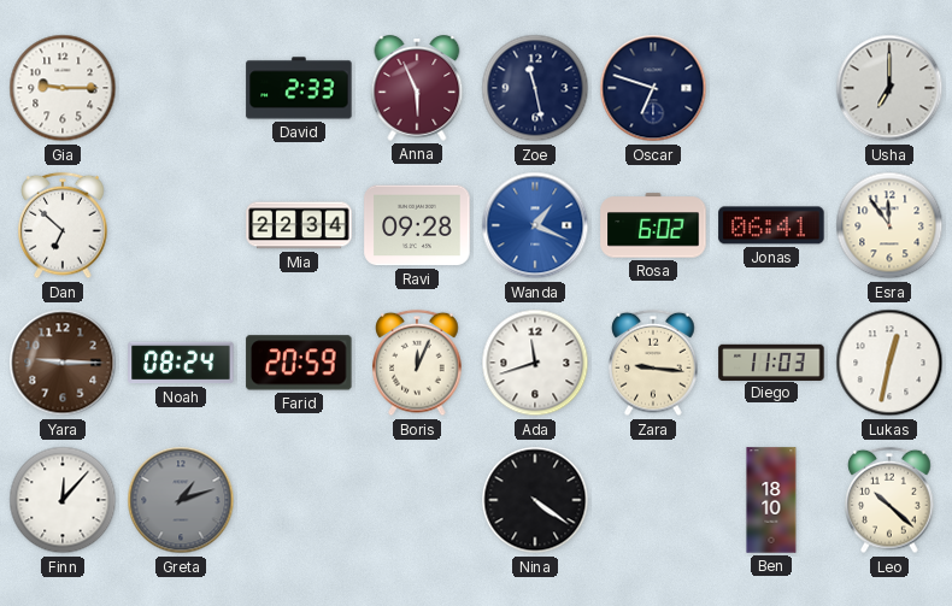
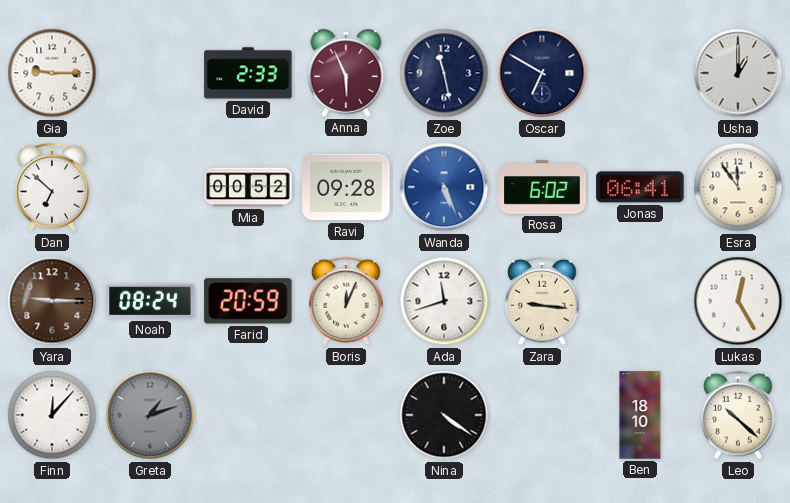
Oscar: 6:48 -> 6:50 (542, 73)
Usha: 7:00 -> 1:00 (738, 73)
Mia: 22:34 -> 00:52 (248, 187)
Wanda: 1:19 -> 5:26 (444, 187)
Diego: 11:03 -> none (771, 361)
Lukas: 12:32 -> 12:25 (738, 301)
